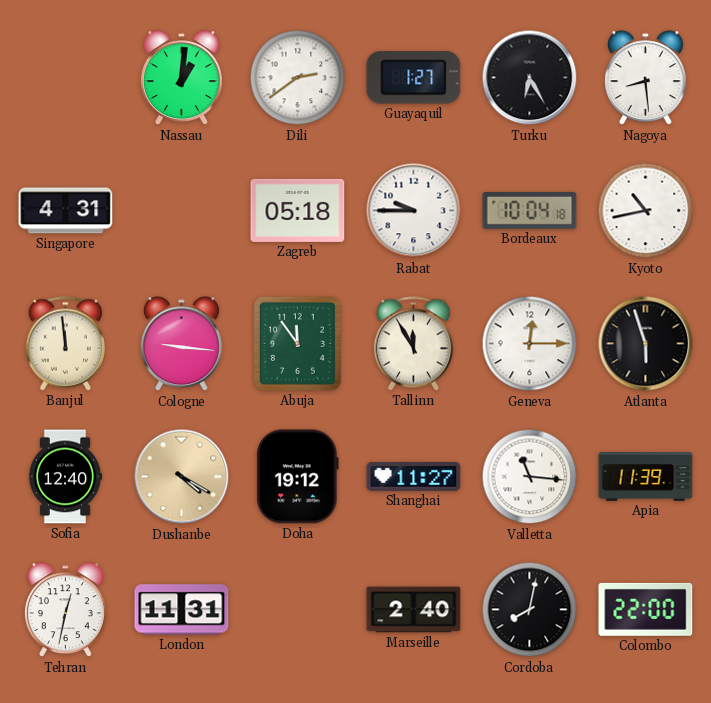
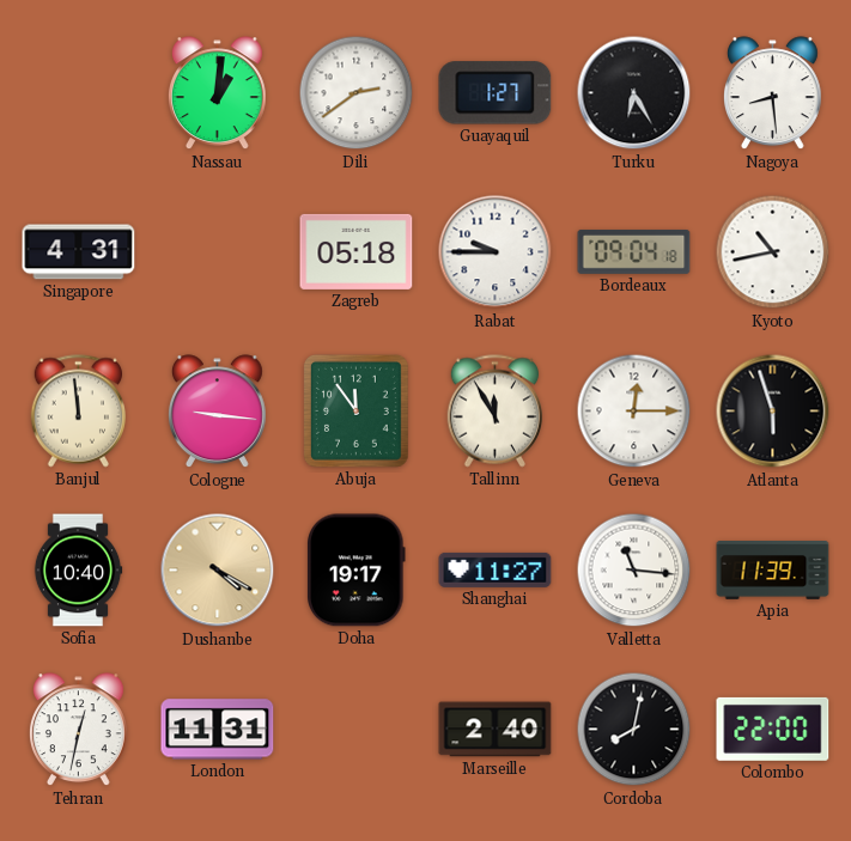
Bordeaux: 10:04 -> 09:04 (634, 252)
Sofia: 12:40 -> 10:40 (78, 571)
Doha: 19:12 -> 19:17 (357, 571)
